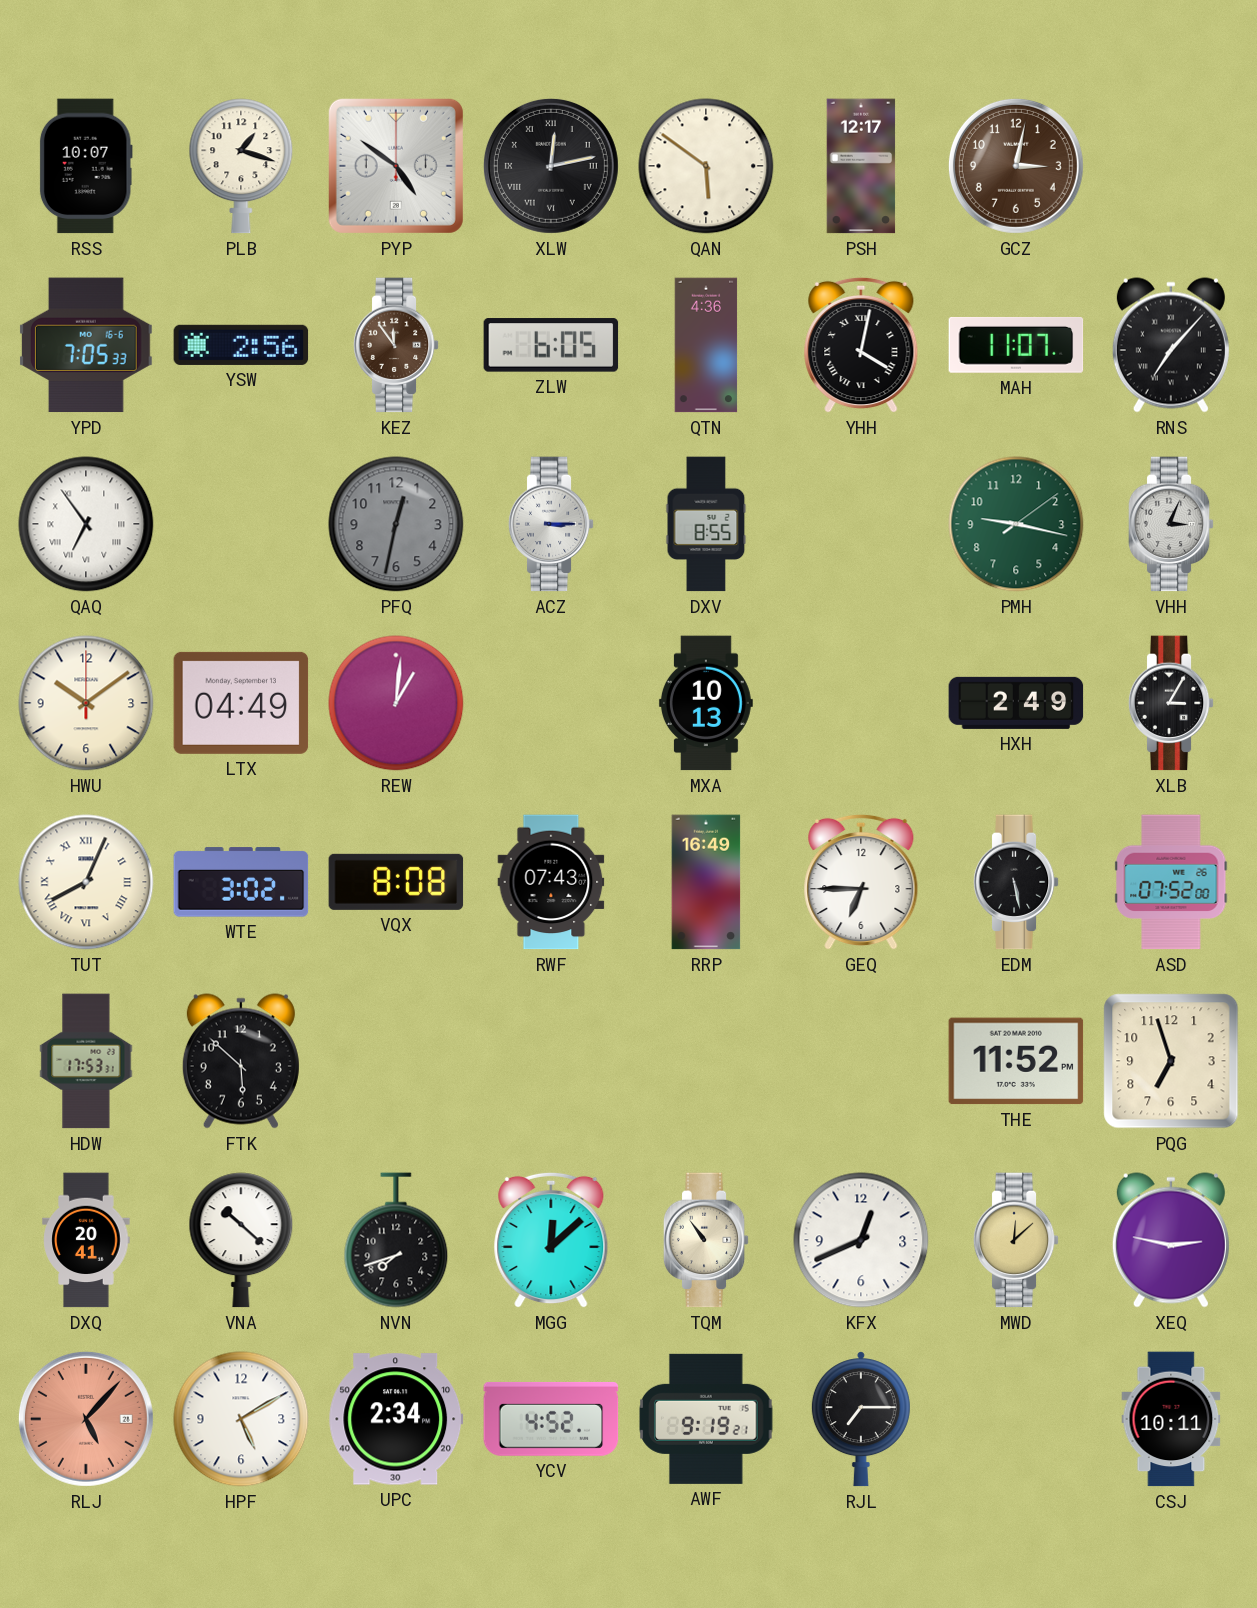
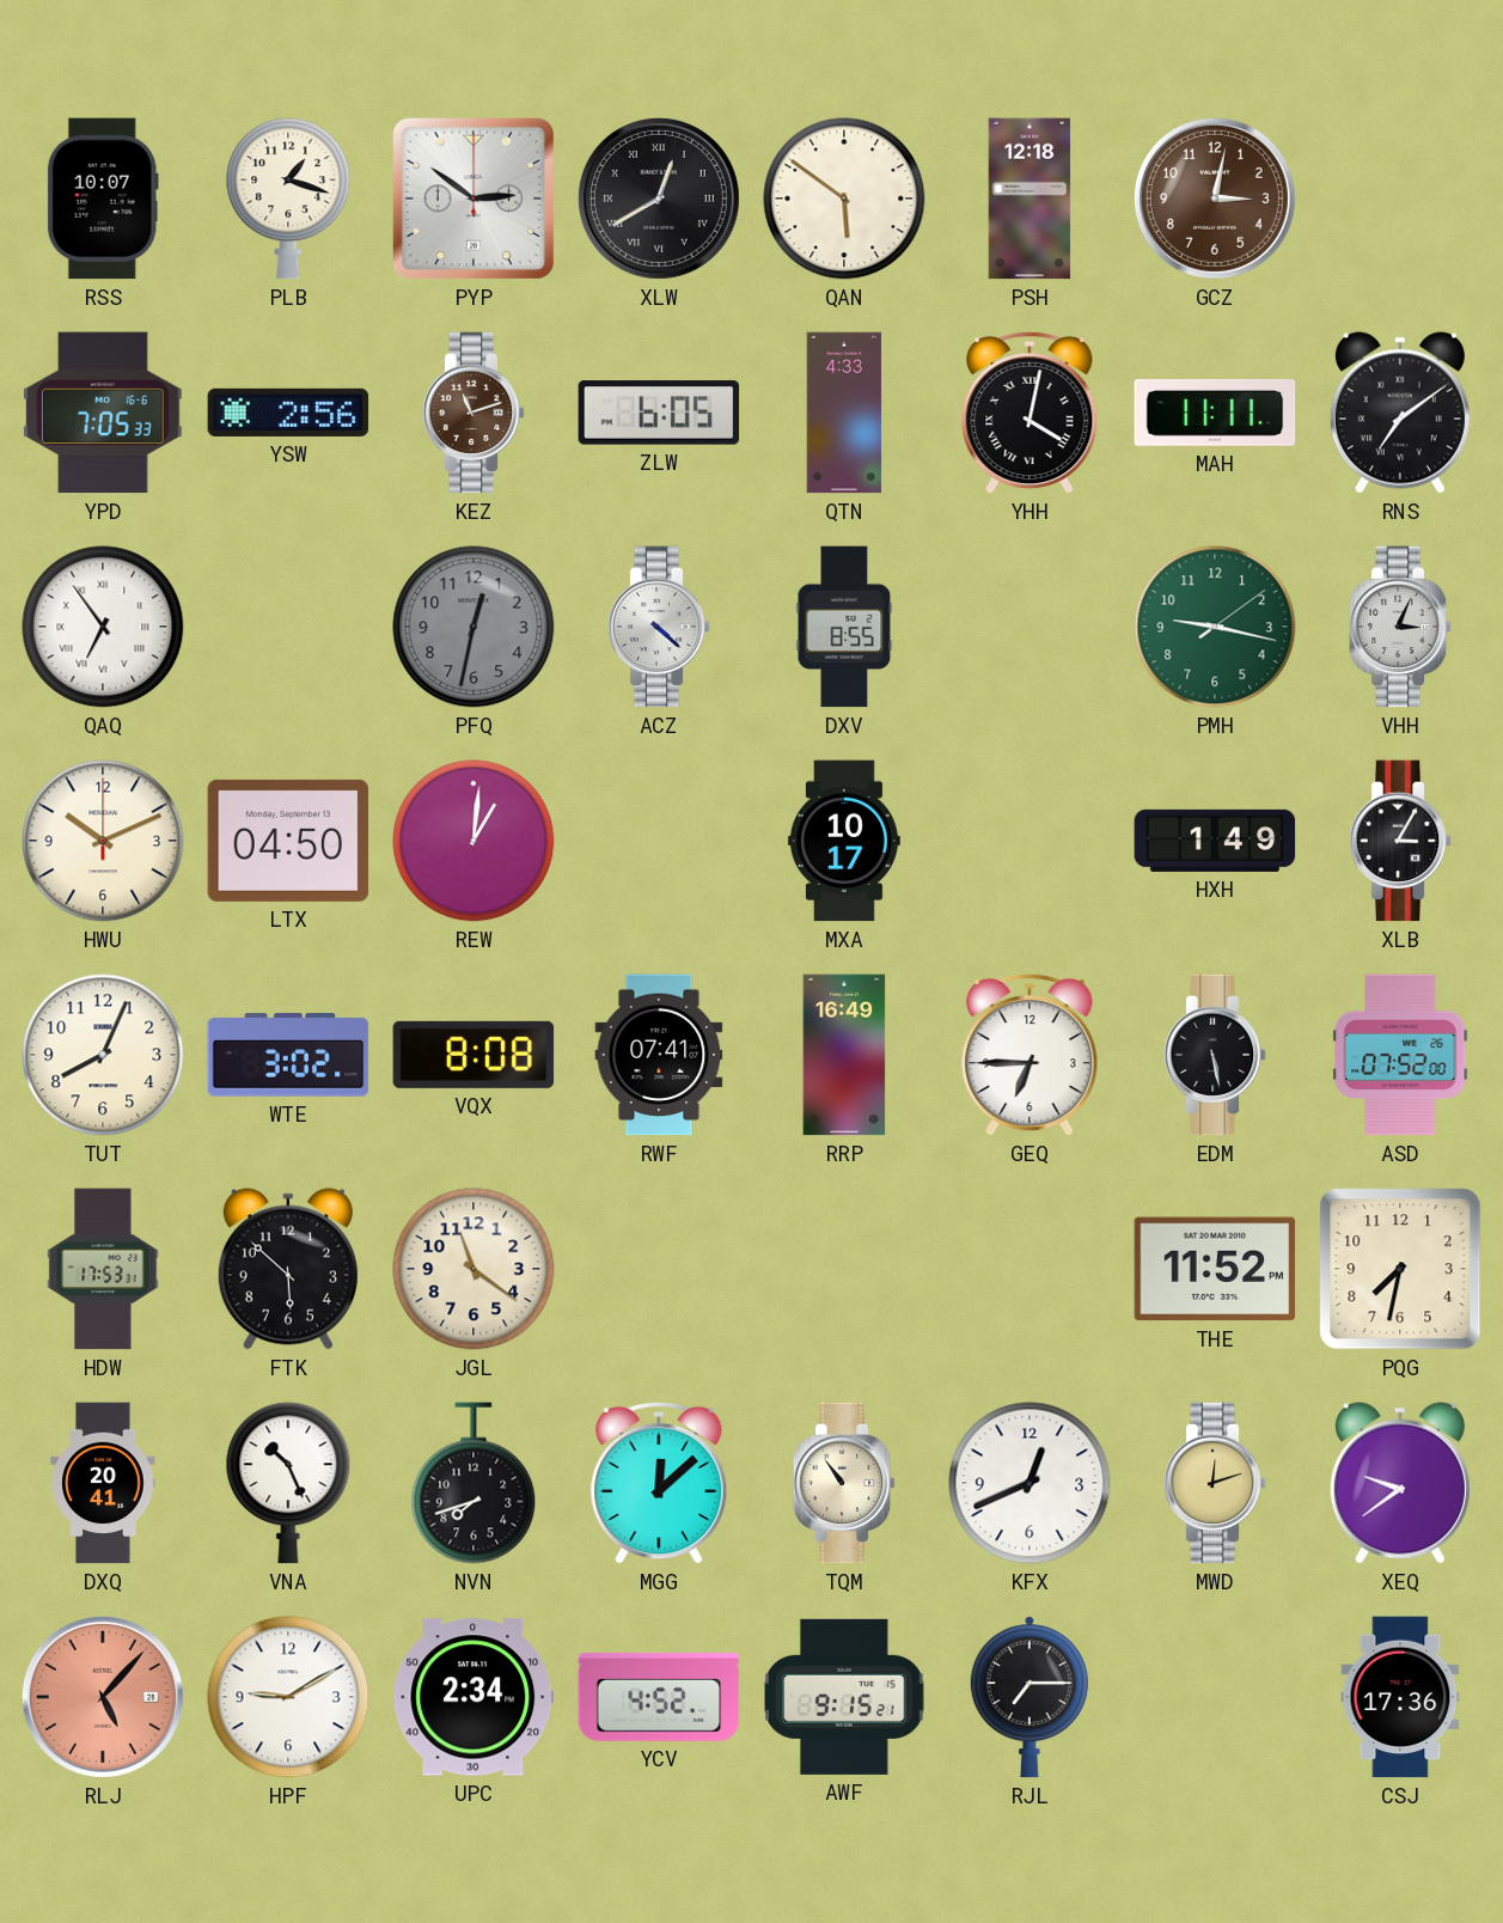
PYP: 4:51 -> 2:51 (473, 199)
XLW: 12:13 -> 12:40 (659, 199)
PSH: 12:17 -> 12:18 (1030, 199)
KEZ: 11:54 -> 11:12 (473, 413)
QTN: 4:36 -> 4:33 (844, 413)
MAH: 11:07 -> 11:11 (1215, 413)
RNS: 7:07 -> 7:09 (1400, 413)
ACZ: 3:15 -> 4:22 (659, 627)
HWU: 10:09 -> 10:11 (103, 841)
LTX: 04:49 -> 04:50 (288, 841)
MXA: 10:13 -> 10:17 (844, 841)
HXH: 2:49 -> 1:49 (1215, 841)
TUT numerals: Roman -> Arabic (103, 1055)
RWF: 07:43 -> 07:41 (659, 1055)
JGL: none -> 11:21 (473, 1269)
PQG: 6:57 -> 7:32 (1400, 1269)
VNA: 10:22 -> 10:26 (288, 1483)
MWD: 12:08 -> 12:12 (1215, 1483)
XEQ: 2:47 -> 9:39 (1400, 1483)
HPF: 5:10 -> 9:10 (288, 1697)
AWF: 9:19 -> 9:15 (844, 1697)
CSJ: 10:11 -> 17:36 (1400, 1697)
